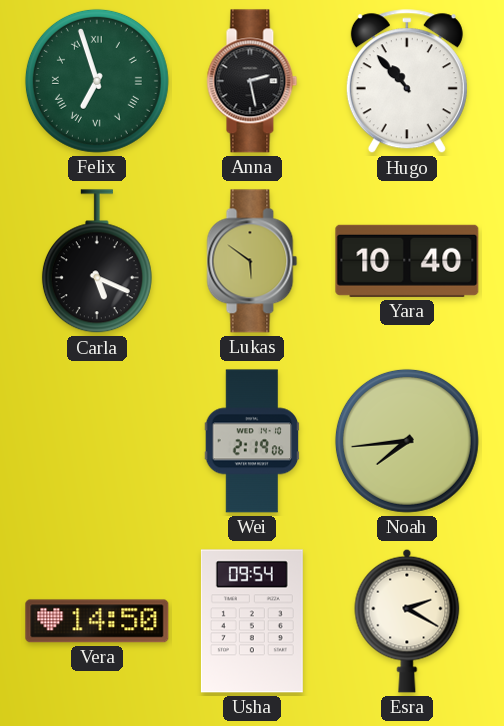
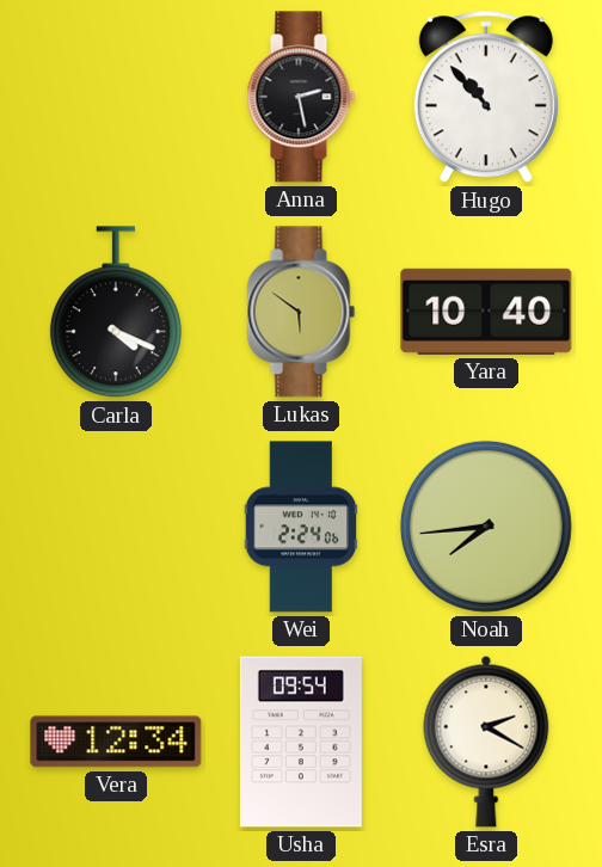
Felix: 6:57 -> none (97, 81)
Carla: 5:19 -> 4:19 (116, 313)
Wei: 2:19 -> 2:24 (301, 527)
Vera: 14:50 -> 12:34 (116, 742)
